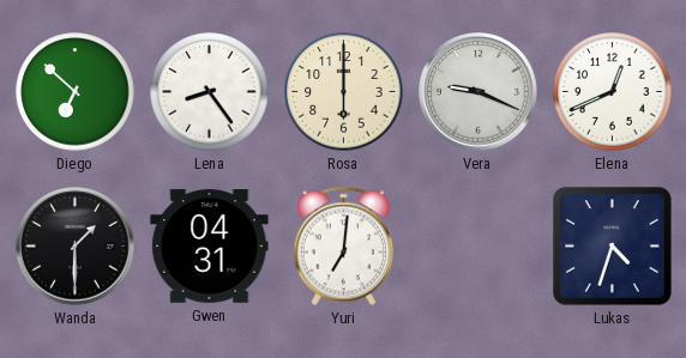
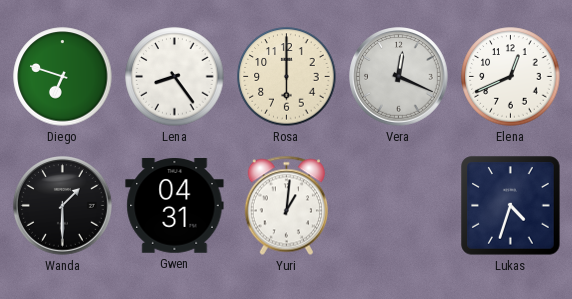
Diego: 6:52 -> 6:48 (63, 77)
Vera: 9:19 -> 12:19 (399, 77)
Yuri: 7:01 -> 1:01 (286, 206)
